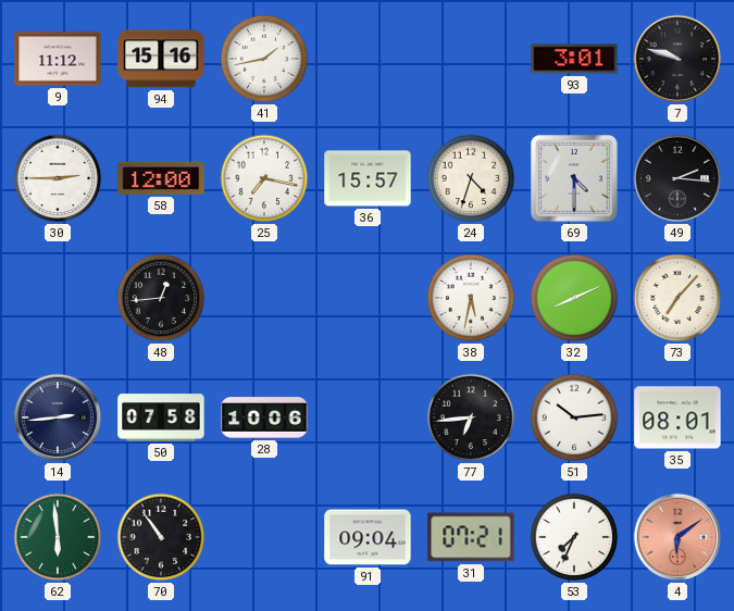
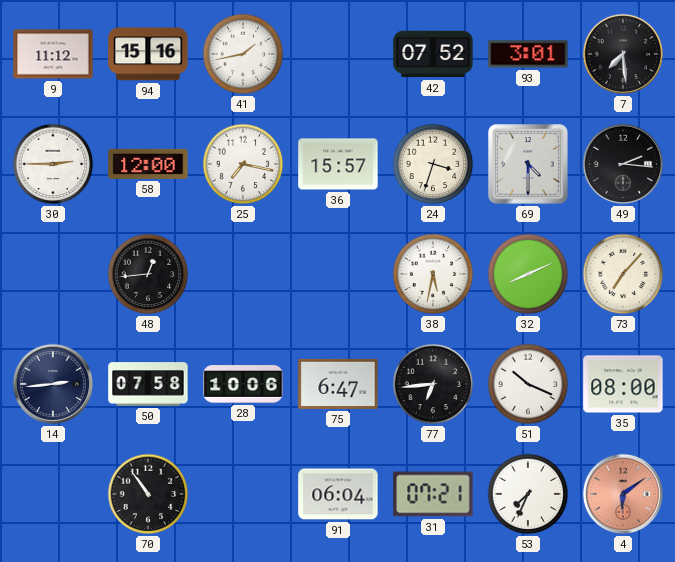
42: none -> 07:52 (433, 54)
7: 9:48 -> 7:29 (623, 54)
24: 4:33 -> 3:33 (433, 164)
75: none -> 6:47 (338, 384)
51: 10:14 -> 10:19 (528, 384)
35: 08:01 -> 08:00 (623, 384)
62: 5:59 -> none (58, 537)
91: 09:04 -> 06:04 (338, 494)
